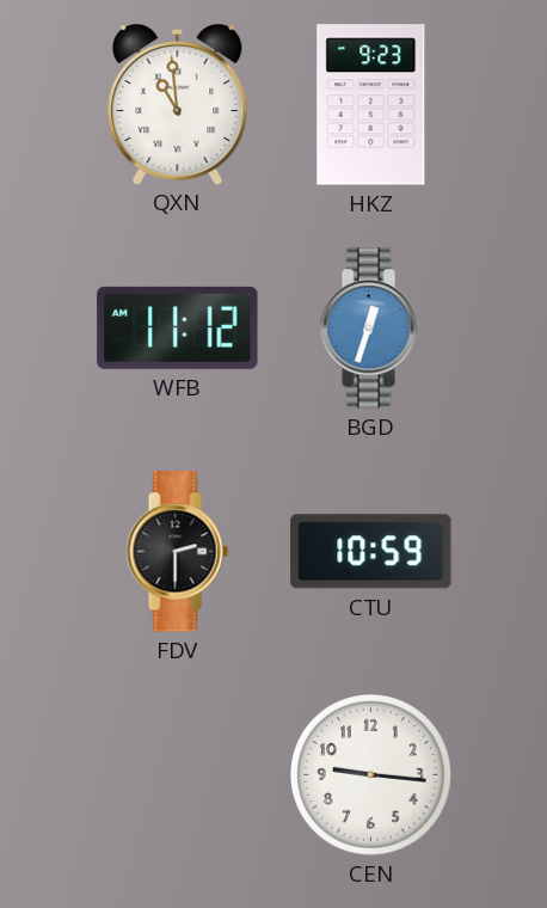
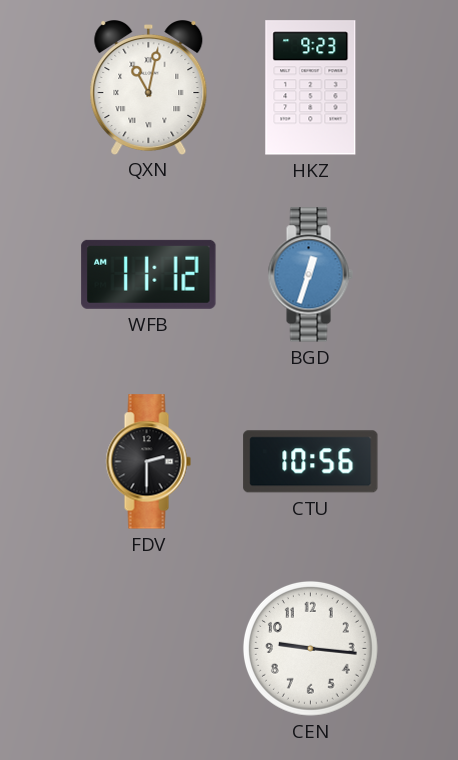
QXN: 10:59 -> 11:02 (149, 88)
CTU: 10:59 -> 10:56 (311, 462)
